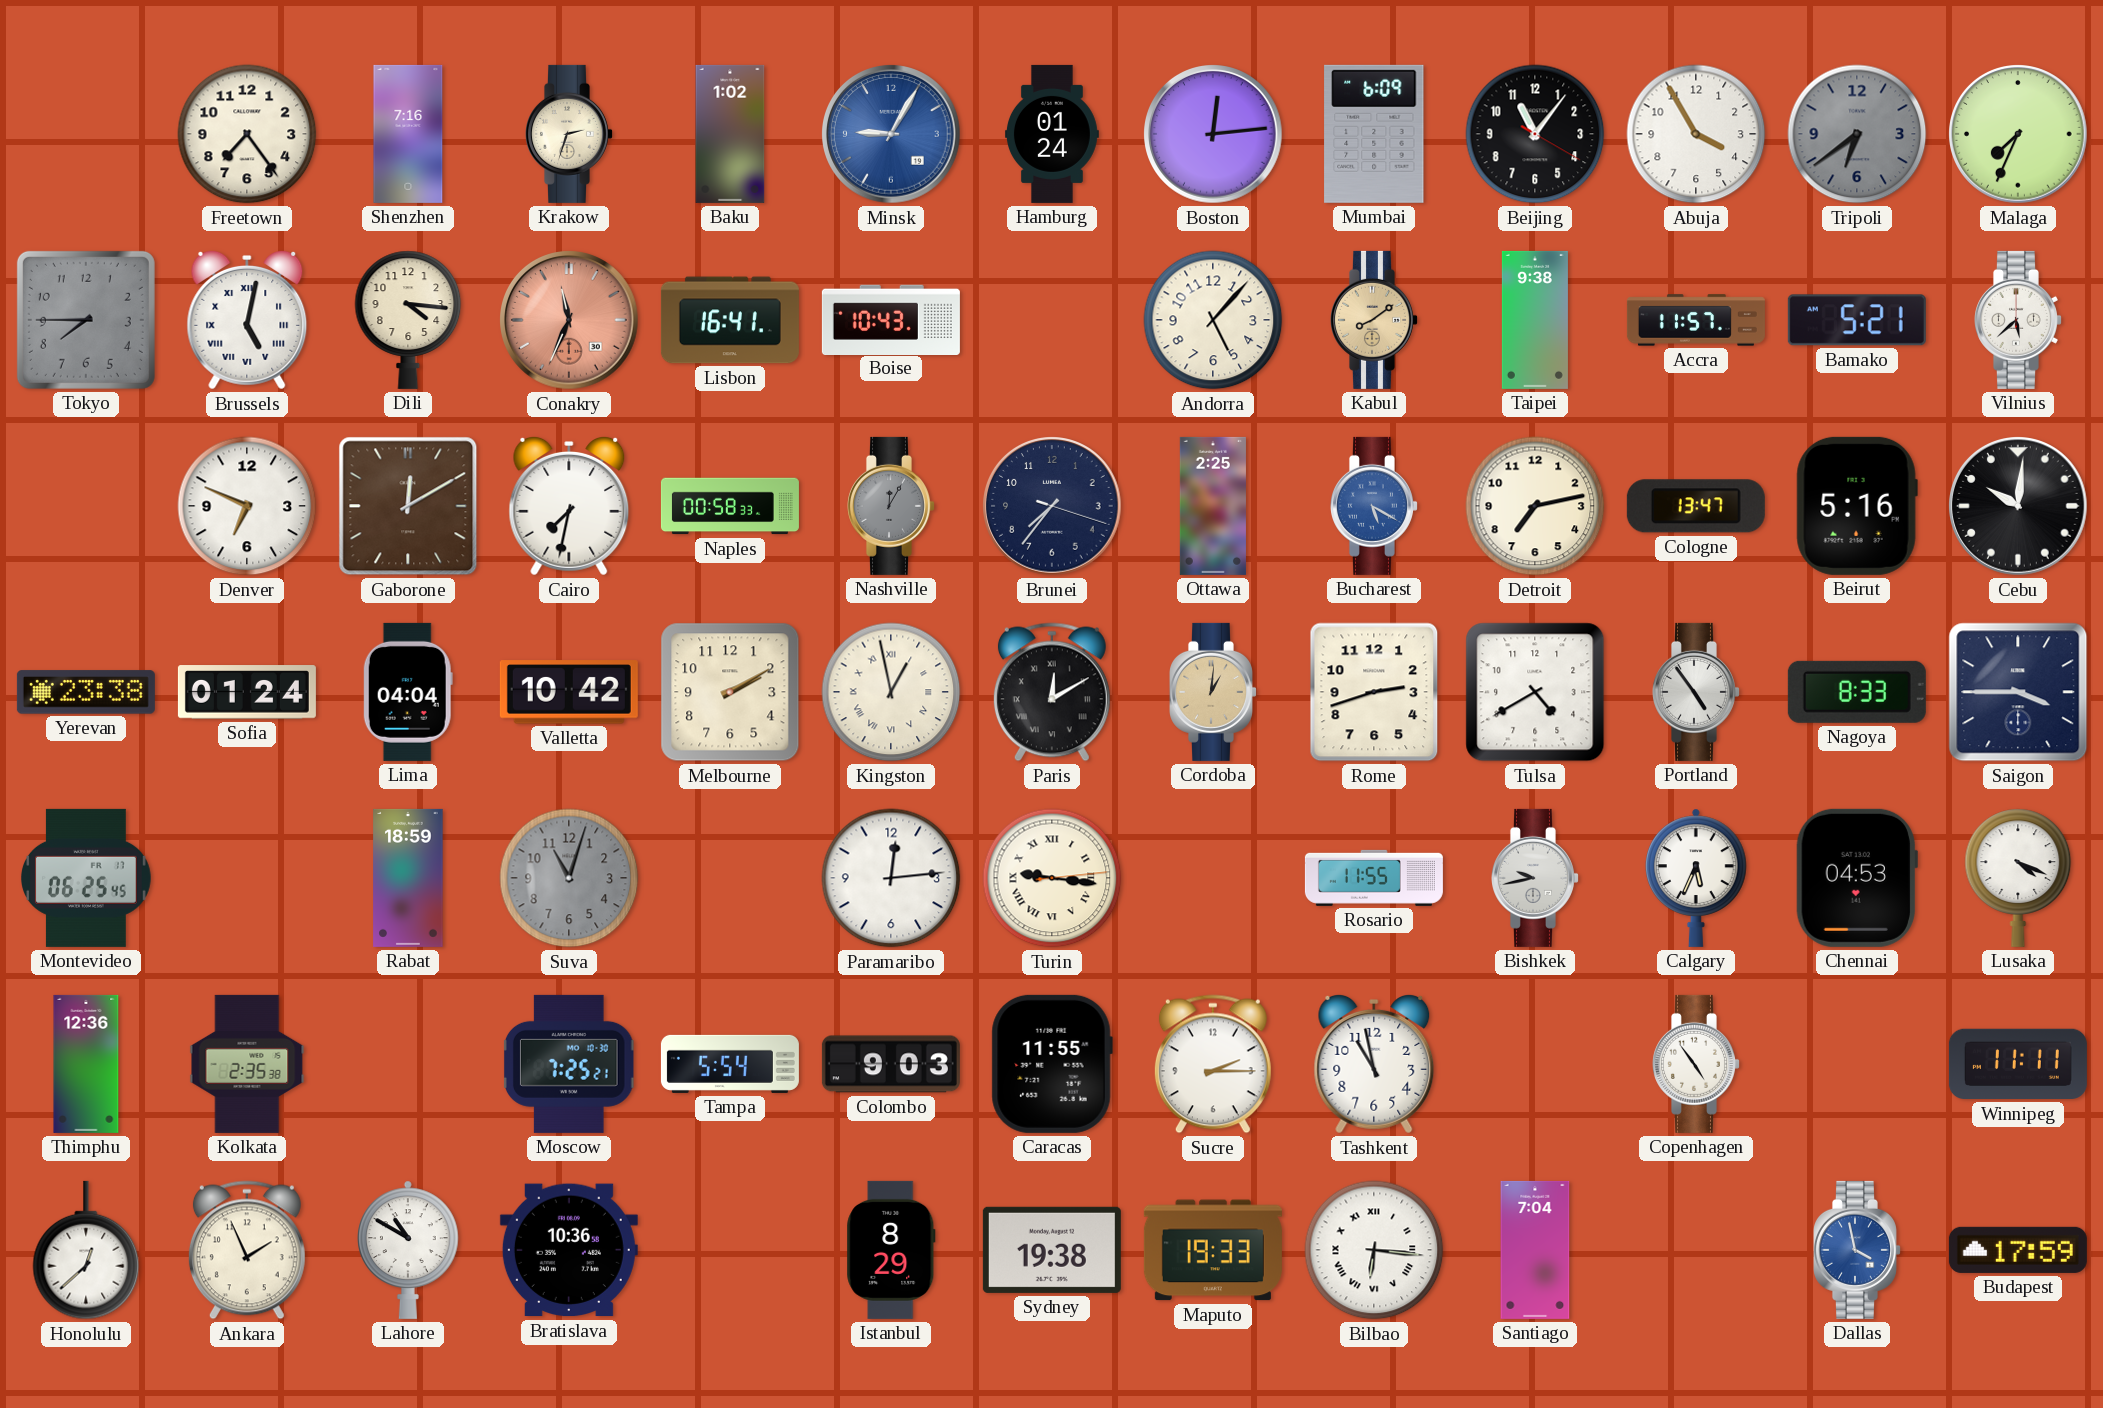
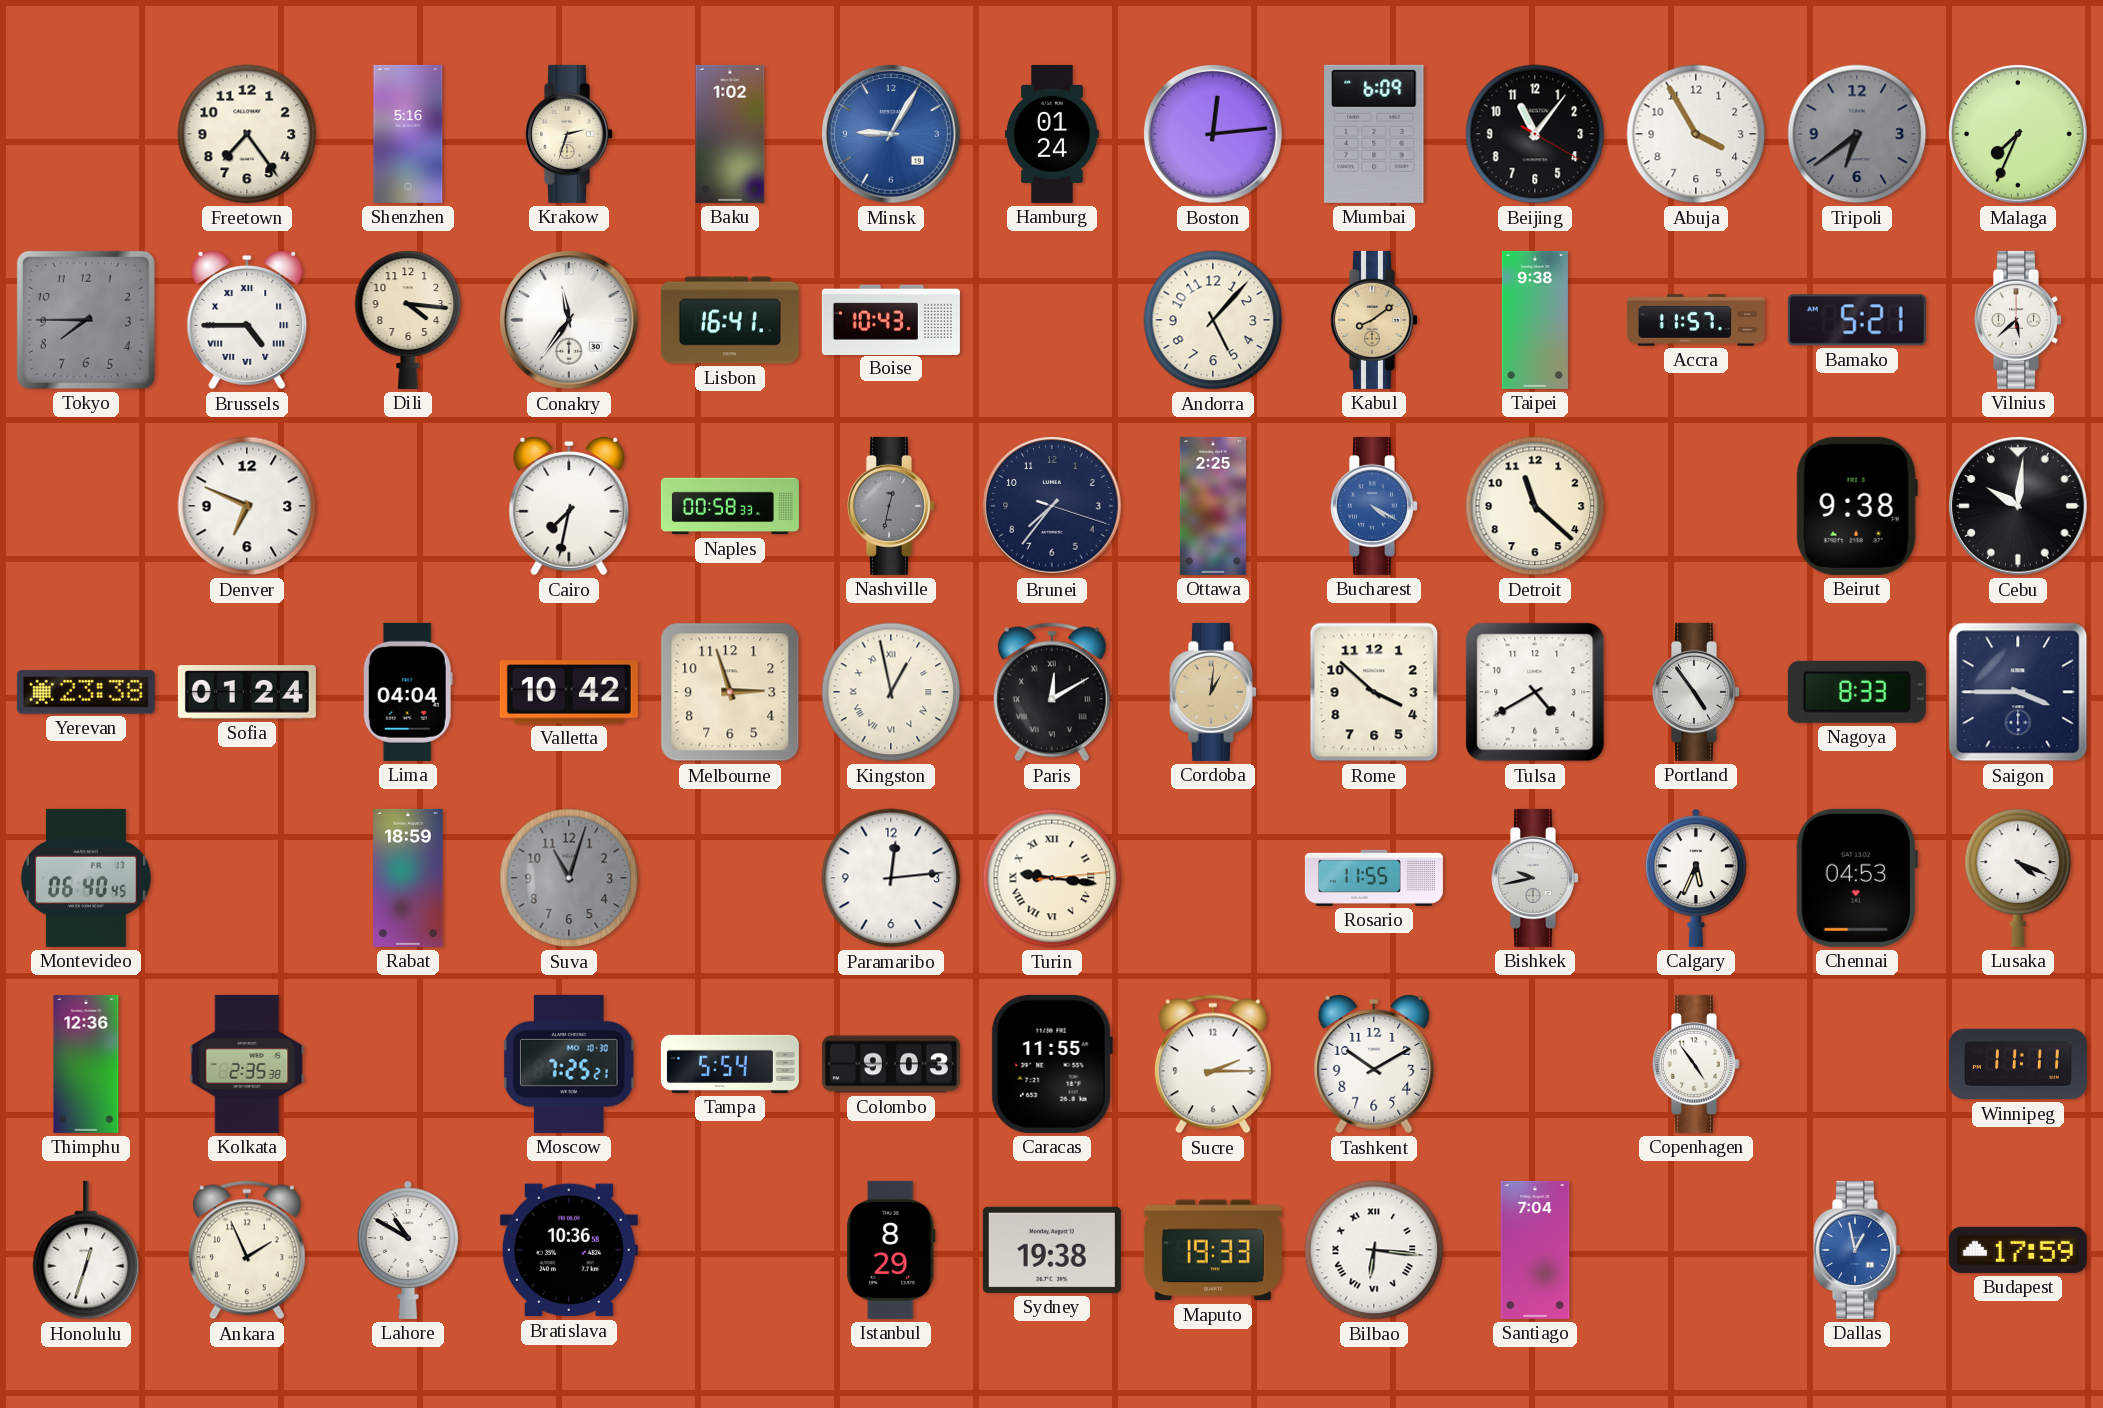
Shenzhen: 7:16 -> 5:16 (408, 134)
Brussels: 5:02 -> 4:45 (247, 320)
Conakry: 11:34 -> 11:36 (570, 321)
Conakry dial: salmon -> white (570, 321)
Gaborone: 12:10 -> none (408, 506)
Nashville: 12:05 -> 12:32 (892, 506)
Bucharest: 5:20 -> 4:20 (1375, 506)
Detroit: 7:13 -> 11:22 (1535, 506)
Cologne: 13:47 -> none (1696, 506)
Beirut: 5:16 -> 9:38 (1857, 506)
Melbourne: 2:10 -> 2:57 (730, 692)
Rome: 2:42 -> 3:52 (1374, 692)
Montevideo: 06:25 -> 06:40 (86, 878)
Tashkent: 10:58 -> 10:10 (1374, 1064)
Honolulu: 12:38 -> 12:33 (86, 1250)
Dallas: 3:58 -> 12:58 (1858, 1250)
